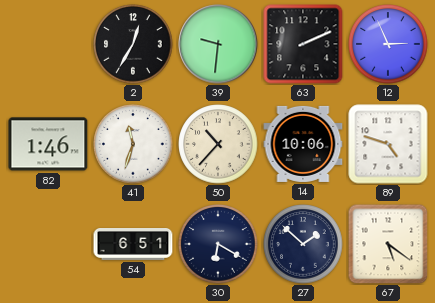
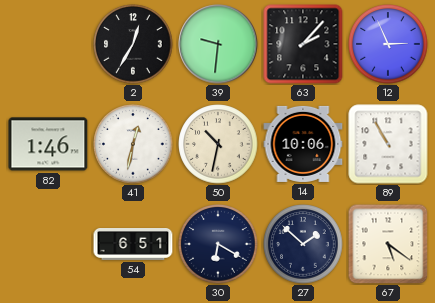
63: 2:11 -> 2:07 (303, 44)
41: 11:33 -> 12:32 (133, 144)
50: 10:37 -> 10:32 (218, 144)
89: 4:48 -> 10:55 (388, 144)
